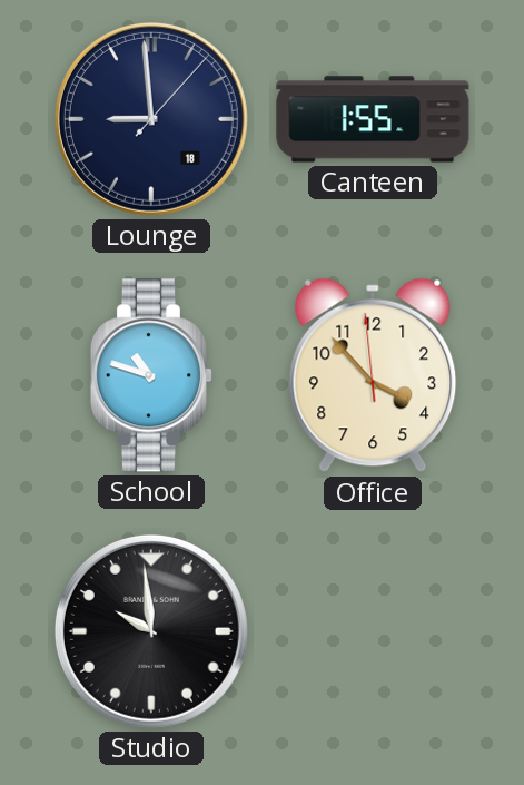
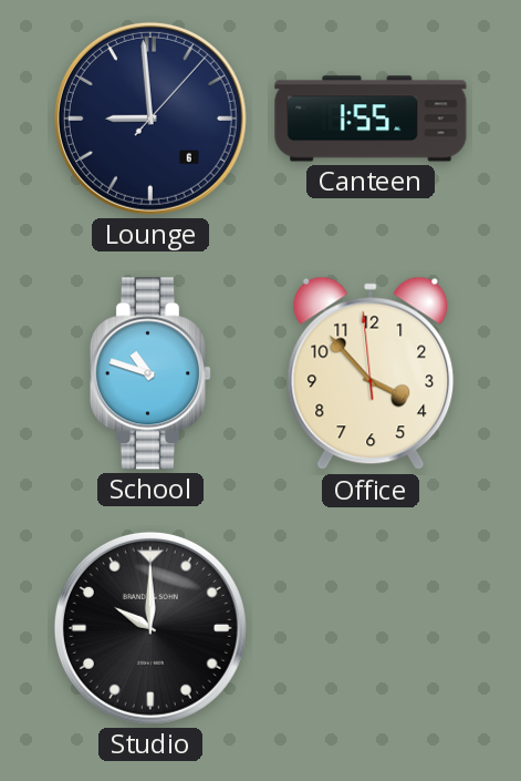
Lounge date: 18 -> 6 (150, 119)
Studio: 9:59 -> 10:00 (150, 628)
